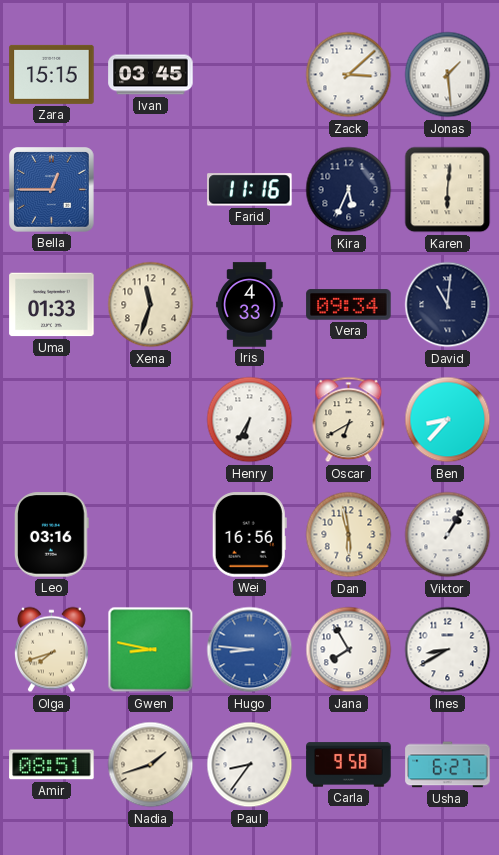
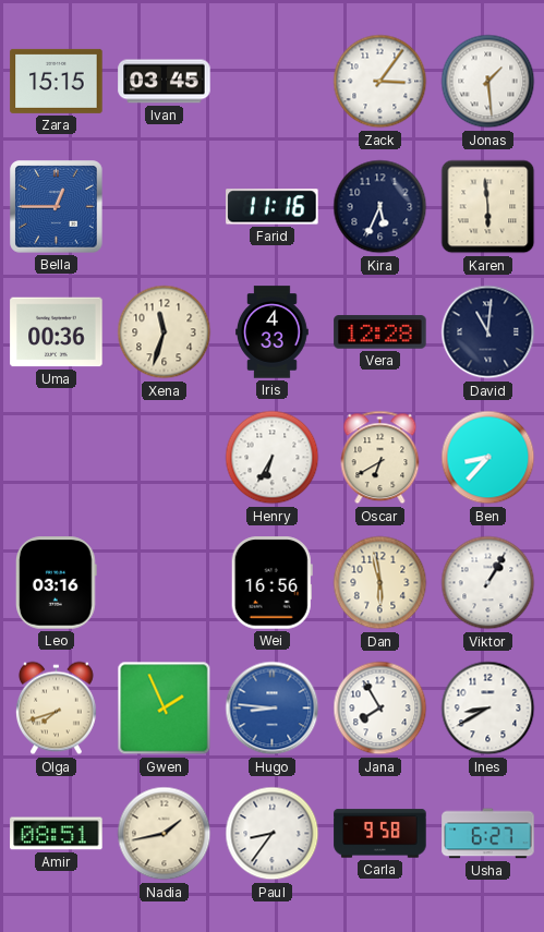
Zack: 3:08 -> 3:06 (380, 82)
Karen: 6:01 -> 5:59 (488, 207)
Uma: 01:33 -> 00:36 (57, 332)
Vera: 09:34 -> 12:28 (380, 332)
Gwen: 8:47 -> 1:56 (165, 709)
Nadia: 1:42 -> 1:43 (165, 834)
